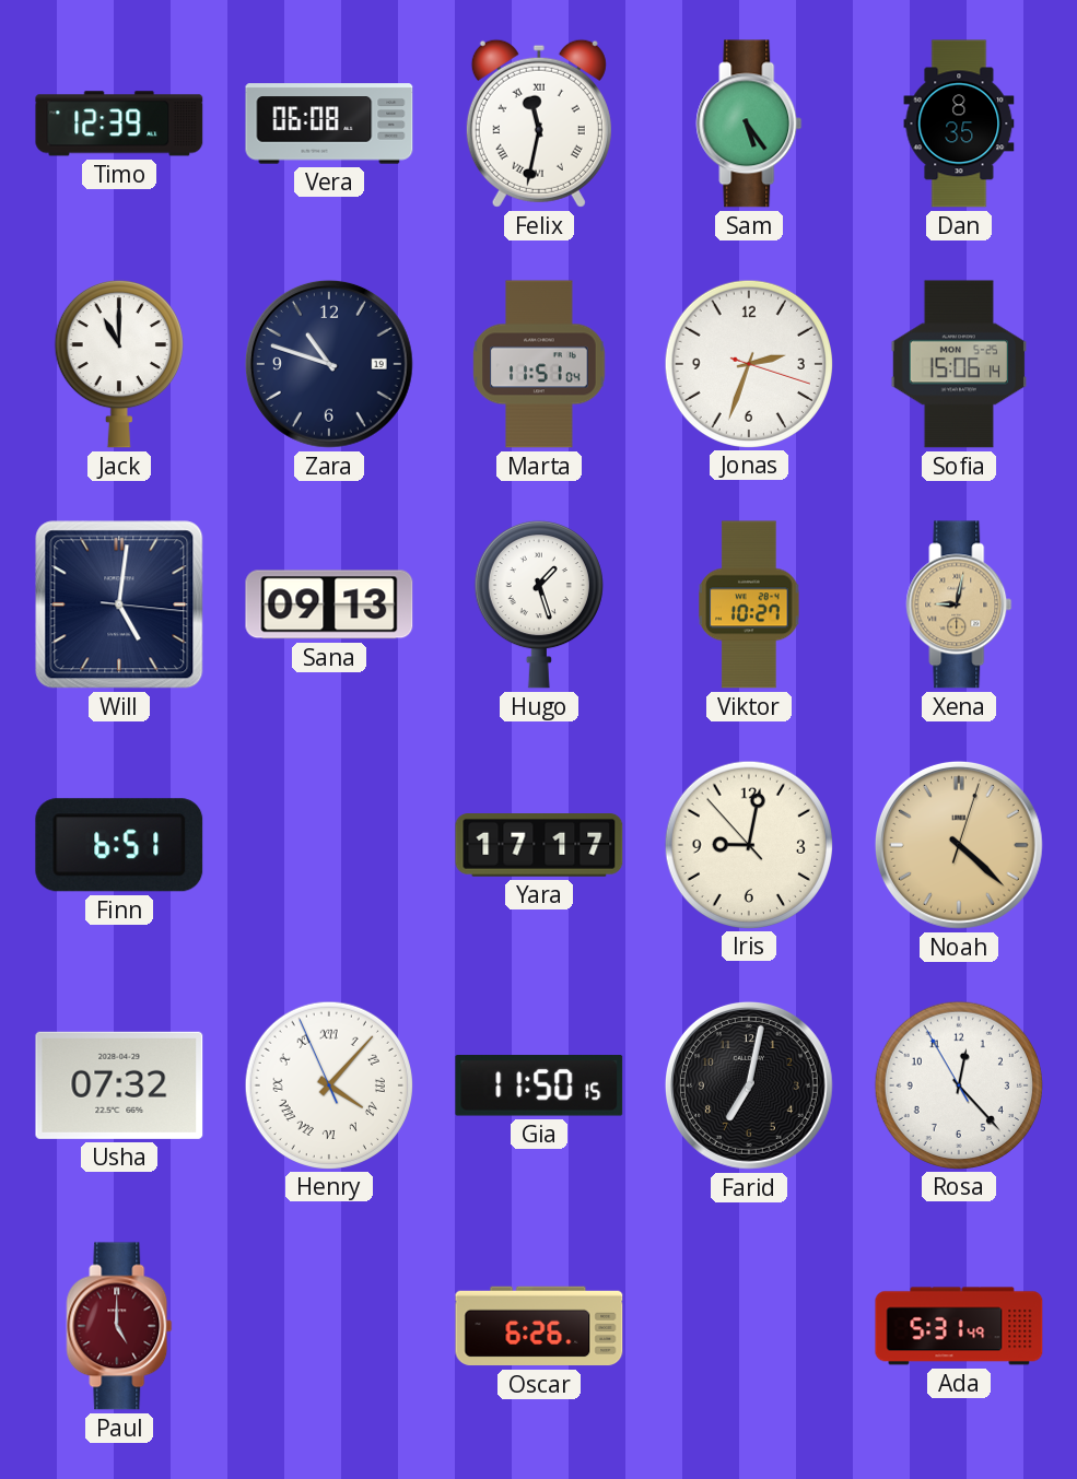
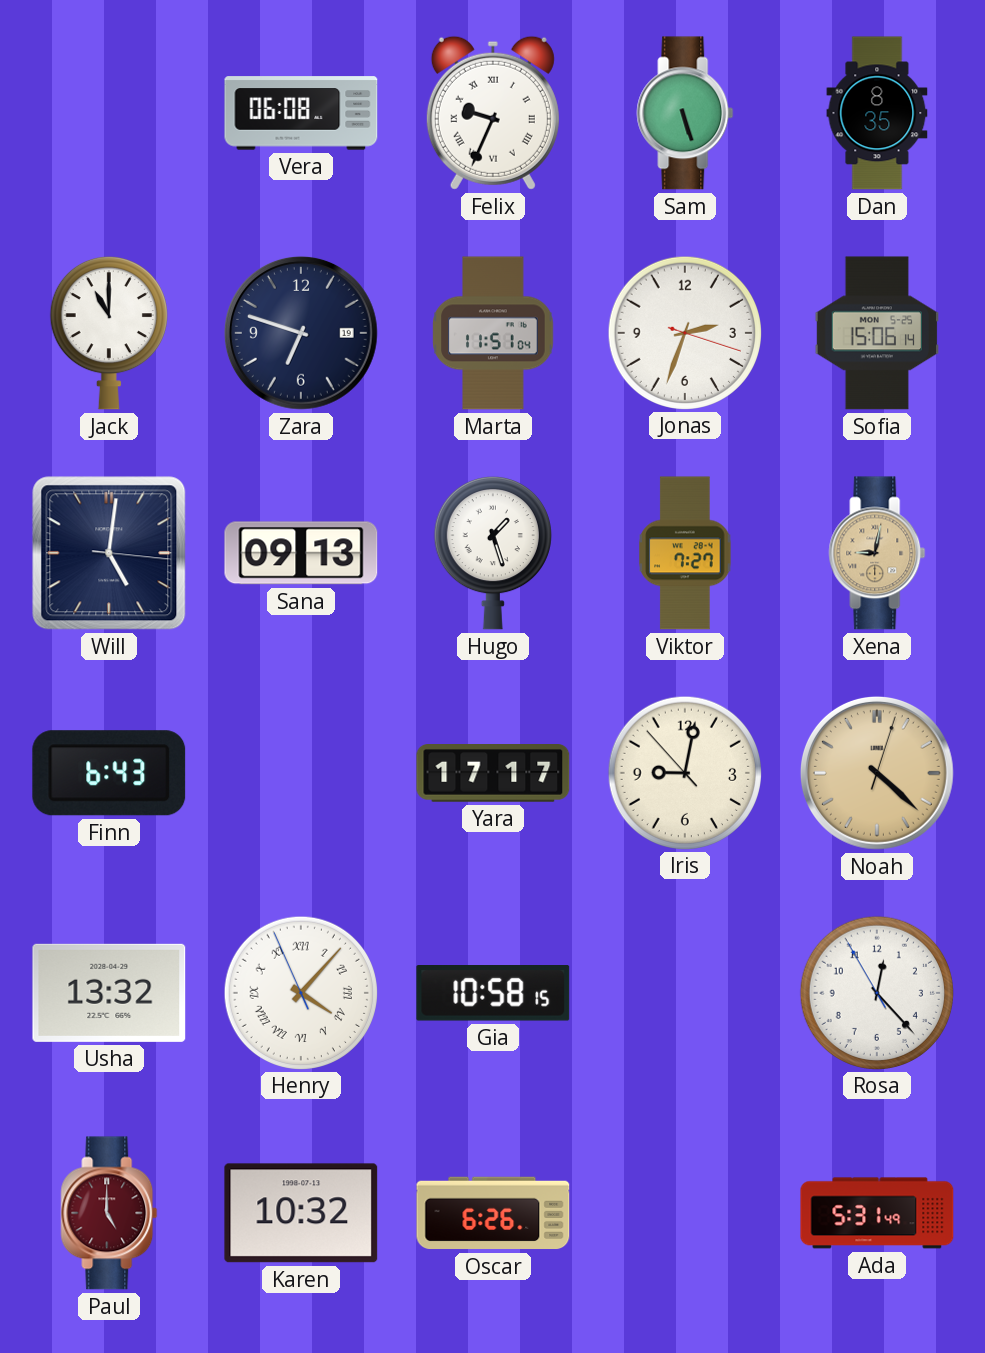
Timo: 12:39 -> none (119, 124)
Felix: 11:32 -> 9:34 (493, 113)
Sam: 5:24 -> 5:27 (685, 113)
Zara: 10:48 -> 6:48 (301, 333)
Viktor: 10:27 -> 7:27 (685, 553)
Finn: 6:51 -> 6:43 (109, 773)
Usha: 07:32 -> 13:32 (109, 993)
Gia: 11:50 -> 10:58 (493, 993)
Farid: 7:02 -> none (749, 1085)
Karen: none -> 10:32 (301, 1213)
